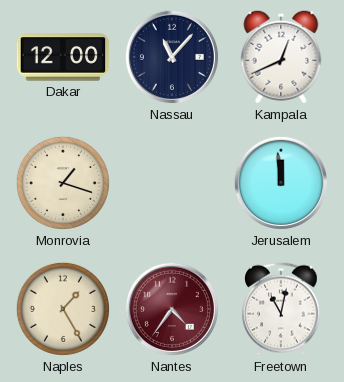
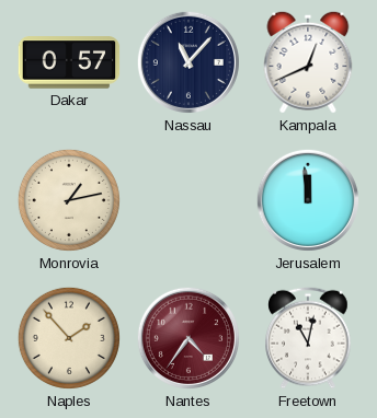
Dakar: 12:00 -> 0:57 (69, 62)
Monrovia: 1:18 -> 1:13 (69, 200)
Naples: 1:25 -> 1:53 (69, 338)
